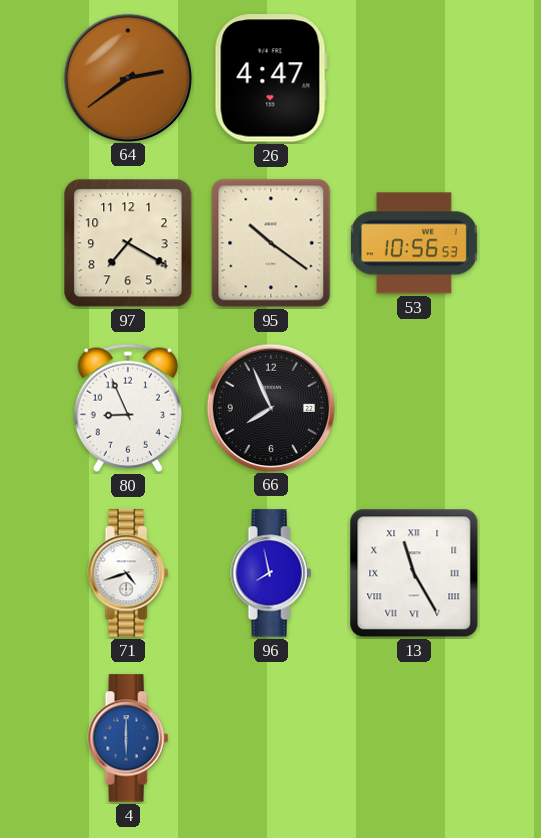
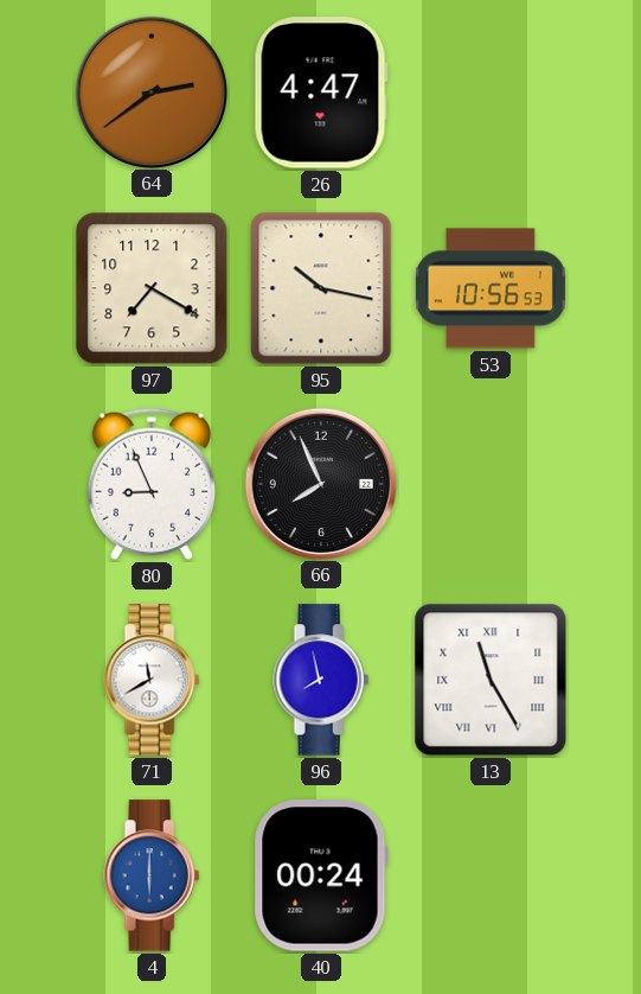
95: 10:21 -> 10:17 (321, 288)
71: 4:42 -> 11:40 (152, 680)
40: none -> 00:24 (321, 875)
